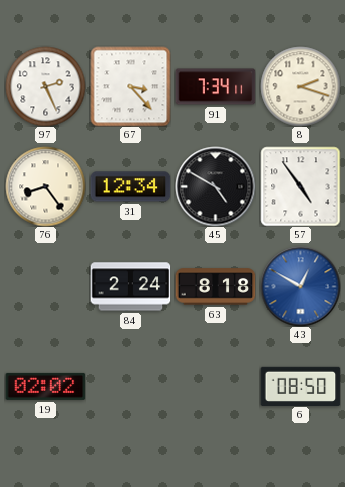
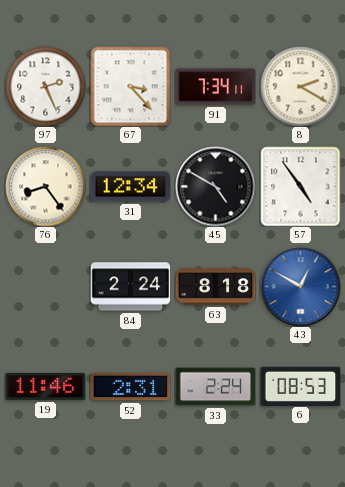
8: 2:18 -> 2:20 (300, 86)
19: 02:02 -> 11:46 (45, 386)
52: none -> 2:31 (130, 387)
33: none -> 2:24 (215, 387)
6: 08:50 -> 08:53 (300, 386)
